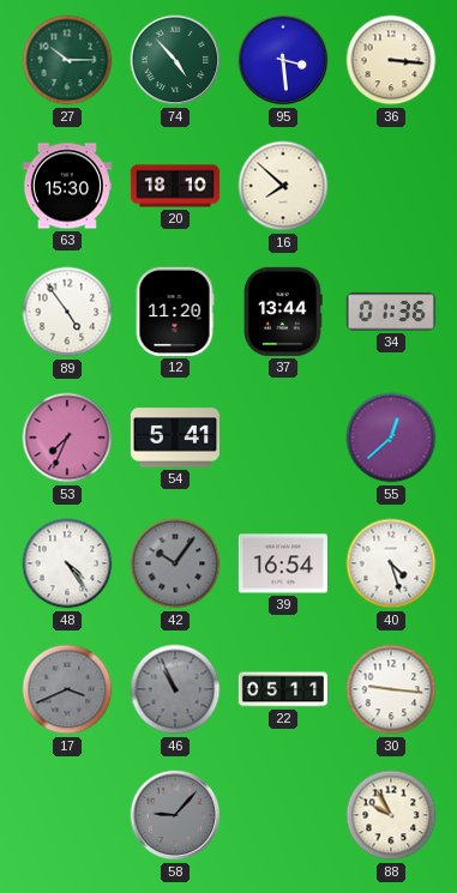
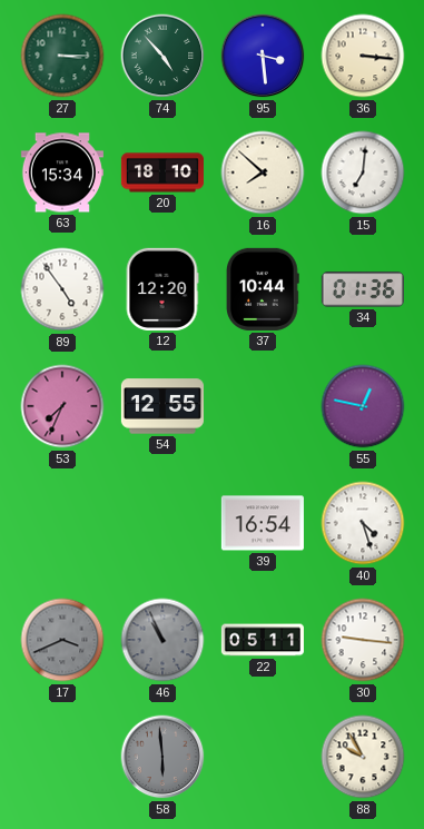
27: 10:15 -> 3:15 (62, 56)
63: 15:30 -> 15:34 (62, 172)
15: none -> 7:01 (363, 172)
12: 11:20 -> 12:20 (162, 289)
37: 13:44 -> 10:44 (264, 289)
54: 5:41 -> 12:55 (162, 406)
55: 12:38 -> 12:47 (363, 406)
48: 4:24 -> none (67, 563)
42: 10:06 -> none (175, 563)
58: 9:07 -> 5:59 (162, 757)
